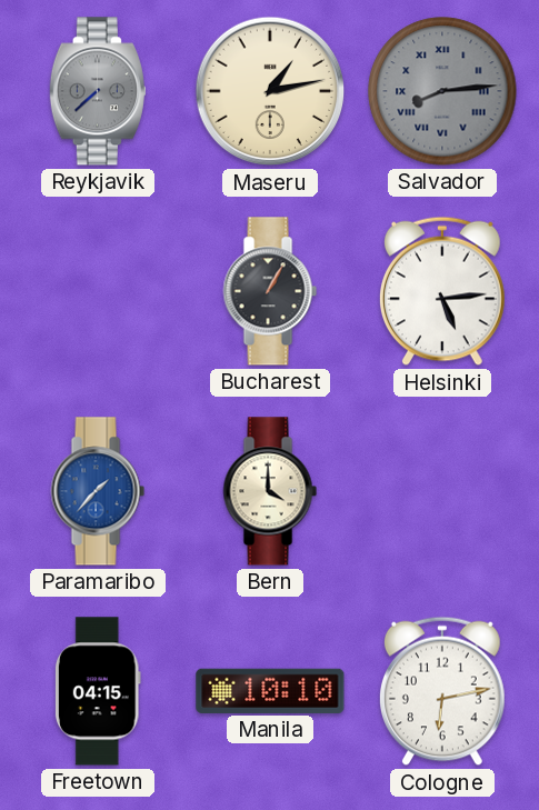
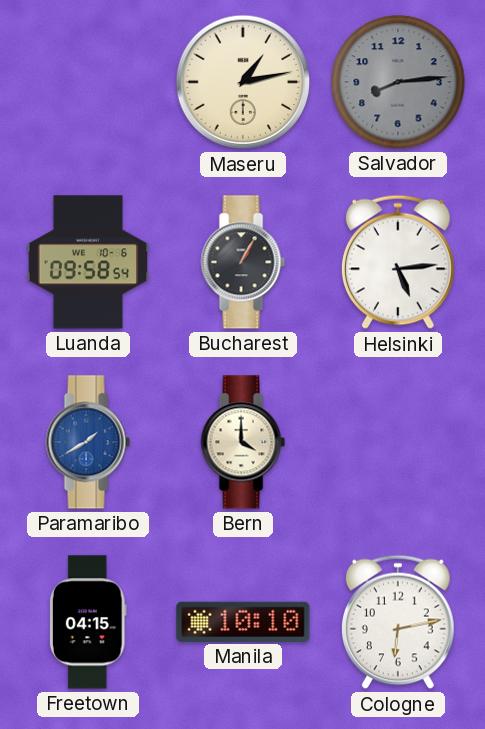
Reykjavik: 7:38 -> none (98, 91)
Salvador numerals: Roman -> Arabic (398, 82)
Luanda: none -> 09:58 (88, 262)
Paramaribo: 1:37 -> 1:40 (88, 442)
